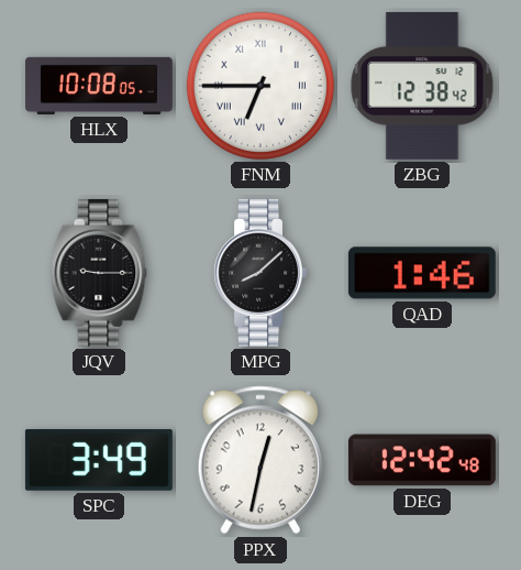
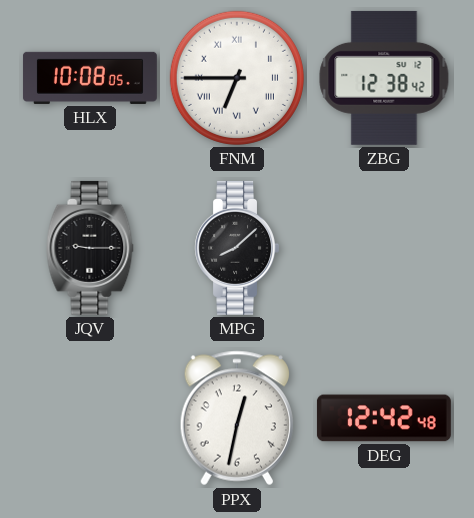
QAD: 1:46 -> none (422, 273)
SPC: 3:49 -> none (99, 460)
